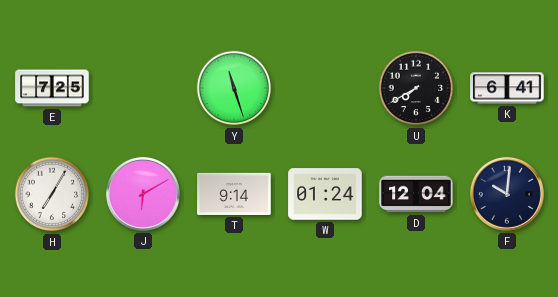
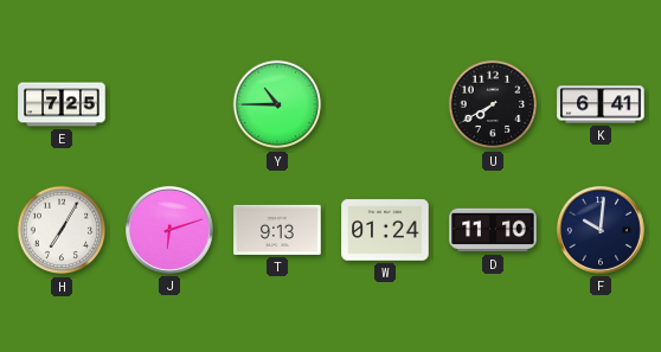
Y: 11:27 -> 10:45 (277, 104)
J: 6:10 -> 6:12 (169, 230)
T: 9:14 -> 9:13 (277, 230)
D: 12:04 -> 11:10 (493, 230)
